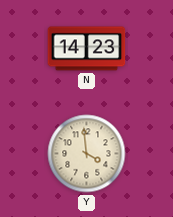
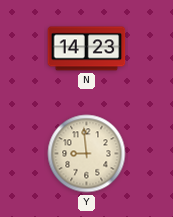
Y: 3:59 -> 8:59 (87, 154)
